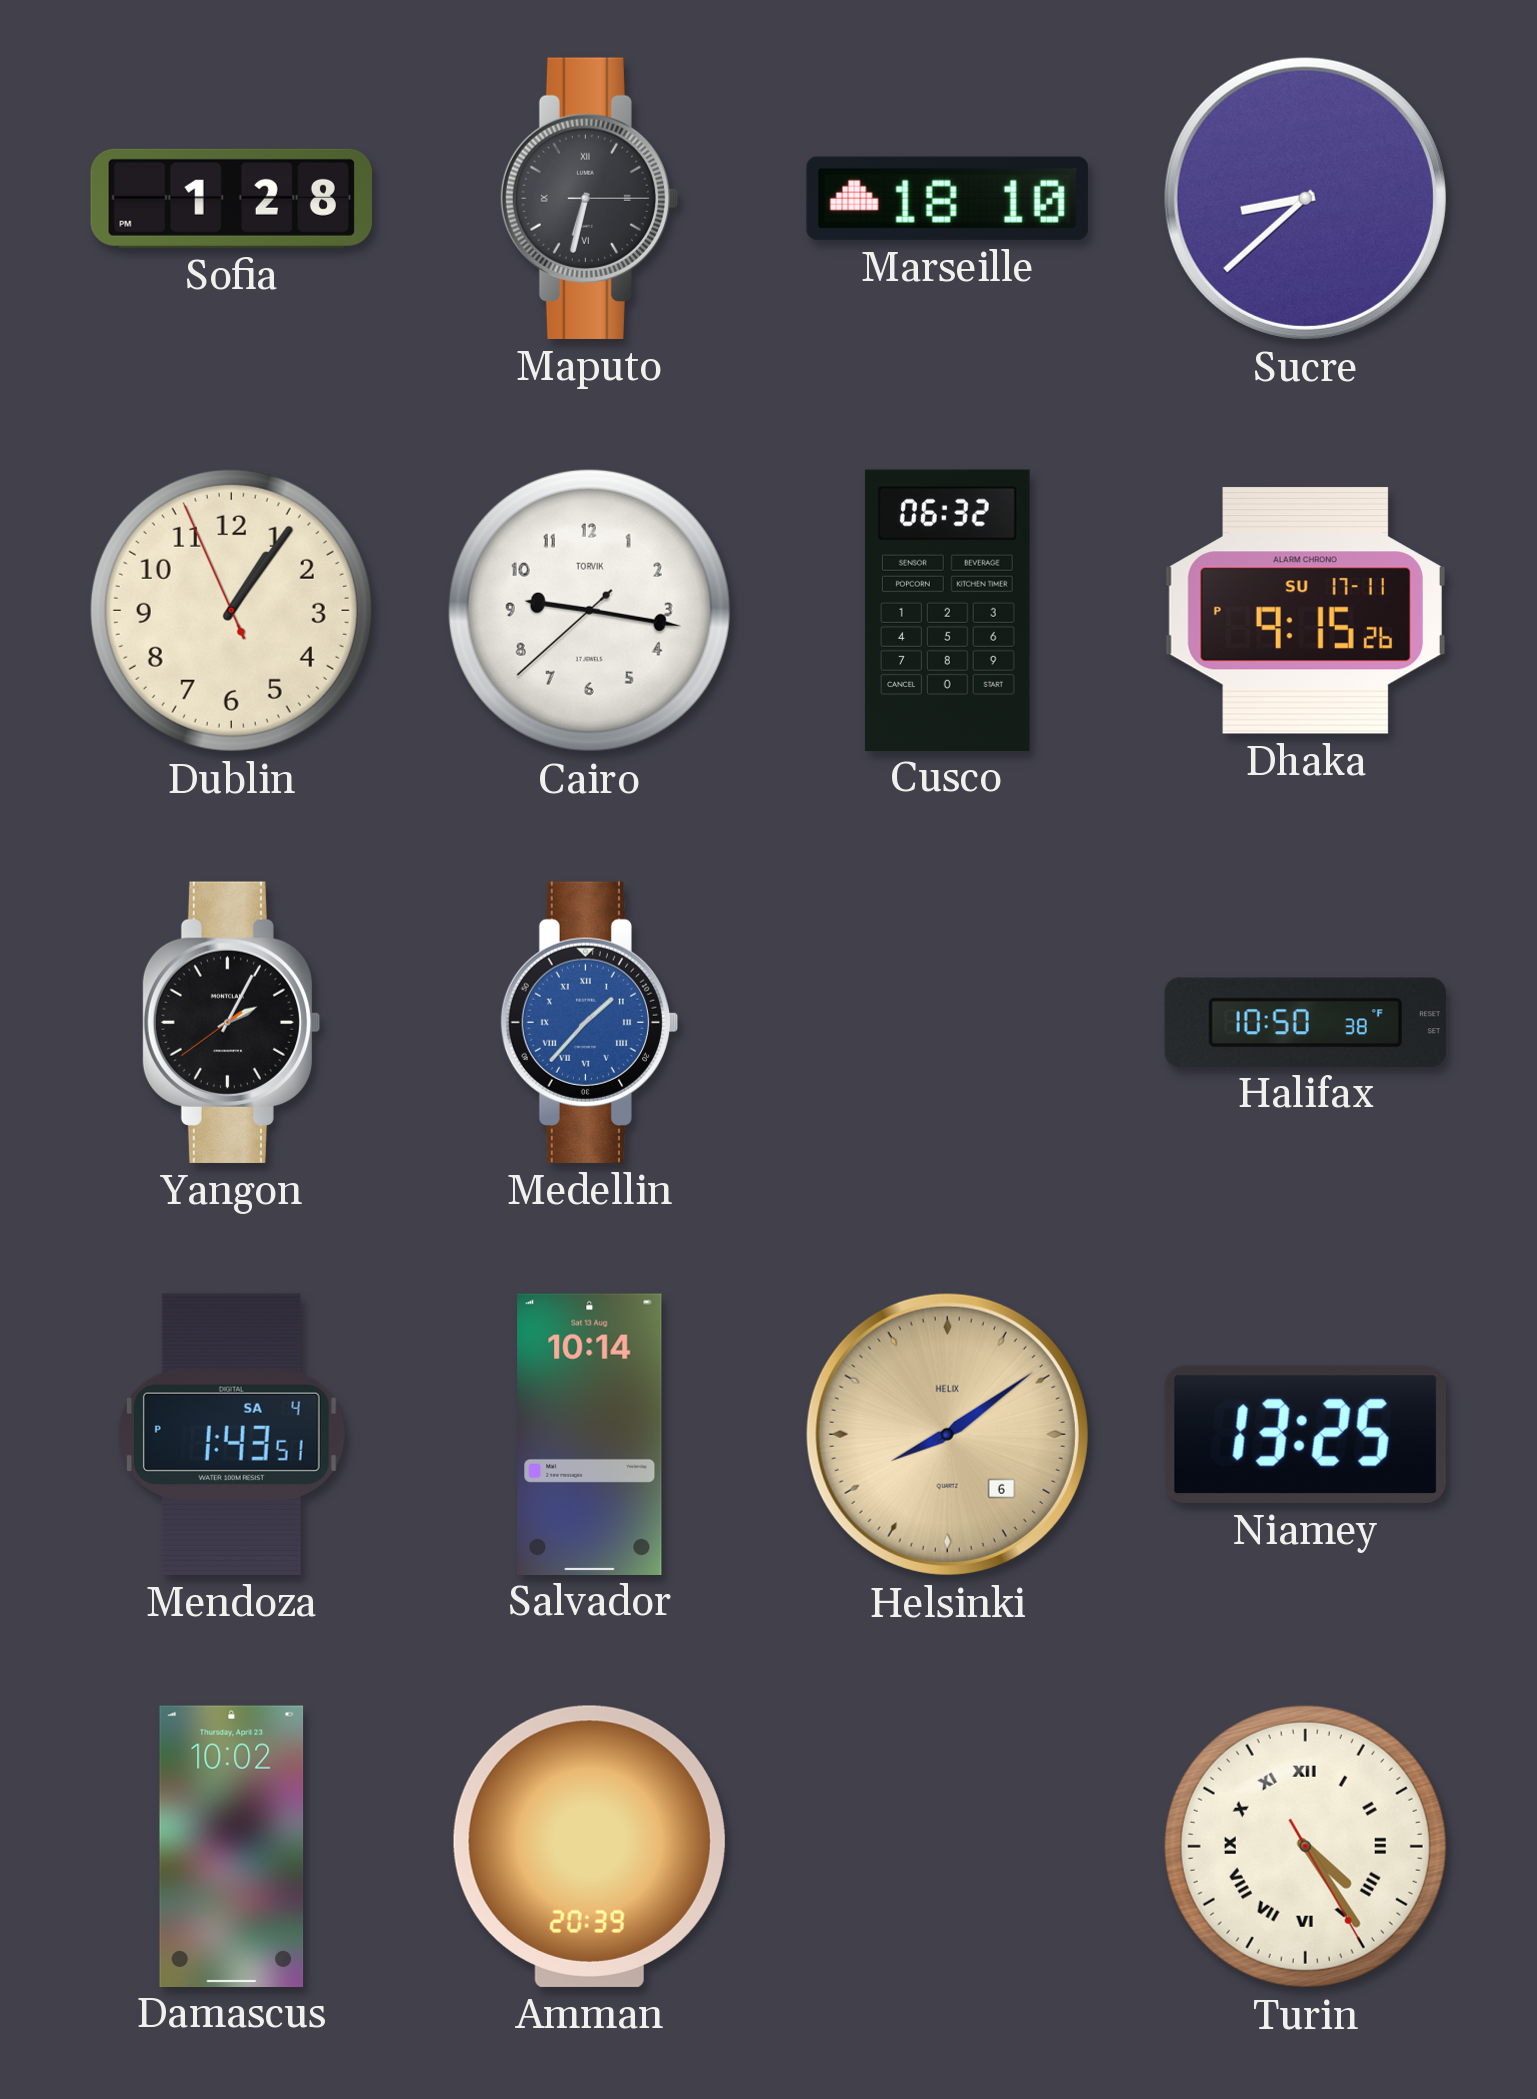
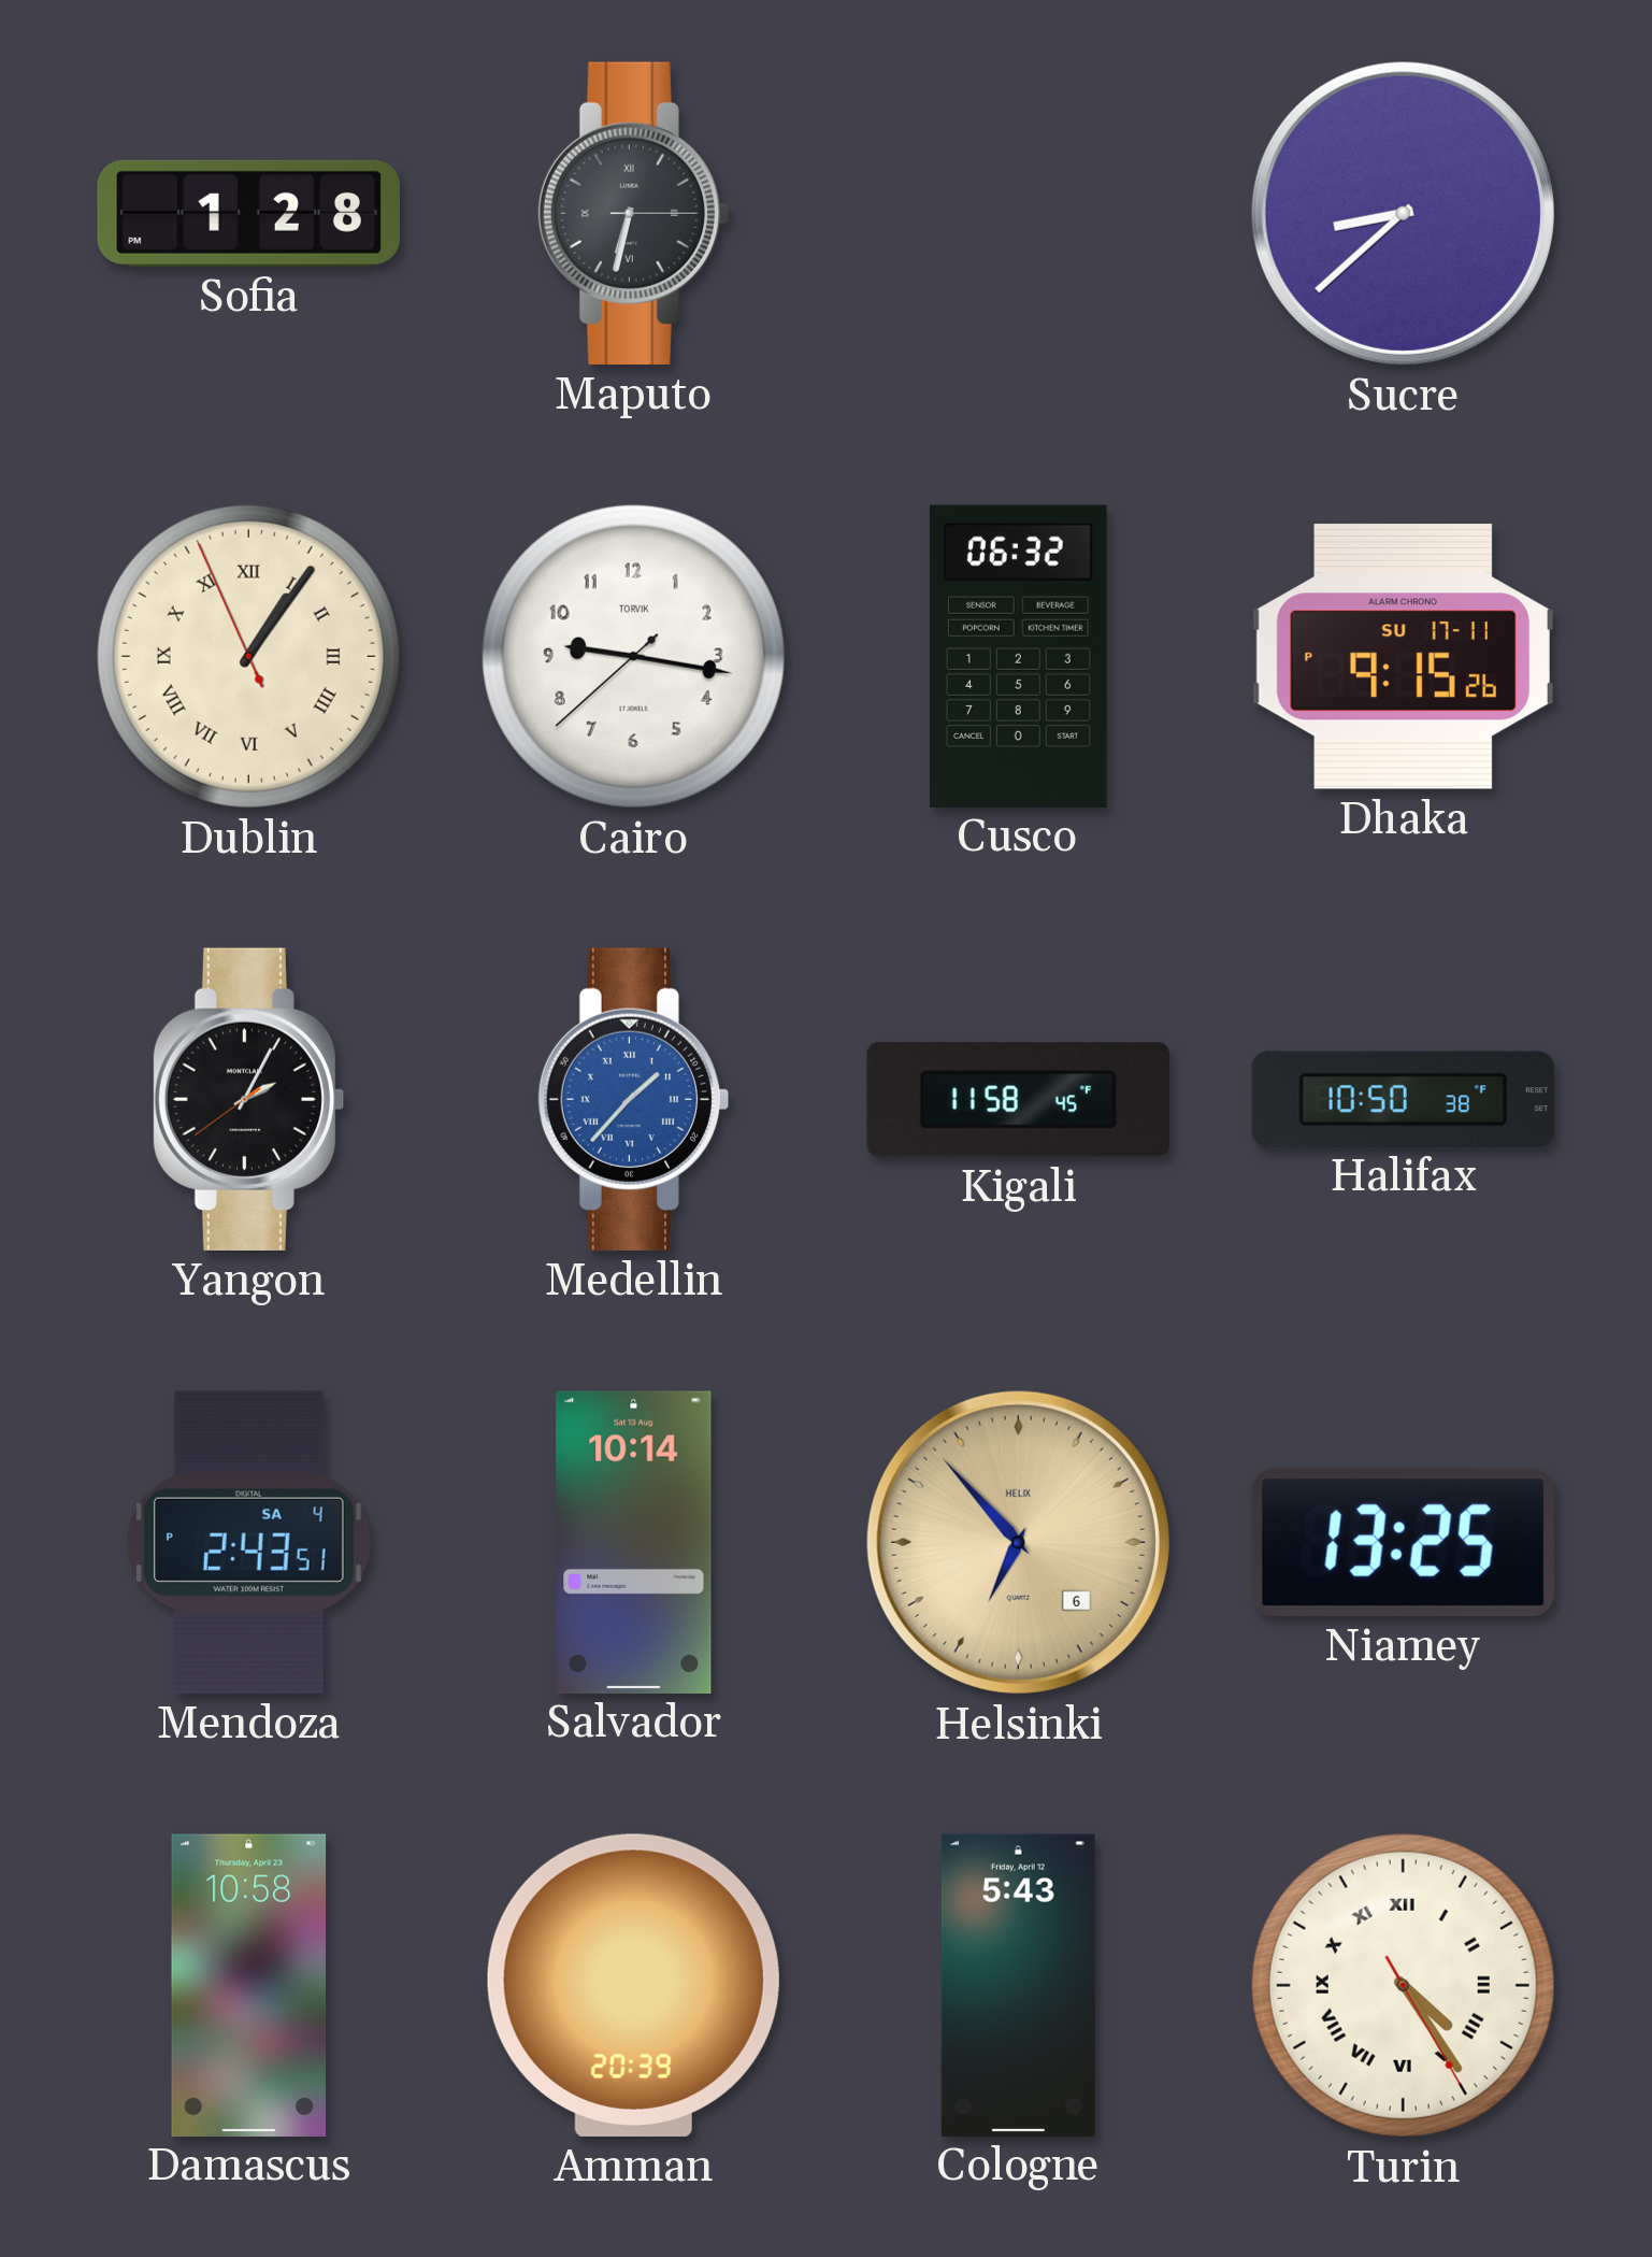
Marseille: 18:10 -> none (947, 198)
Dublin numerals: Arabic -> Roman (248, 656)
Kigali: none -> 11:58 (1018, 1100)
Mendoza: 1:43 -> 2:43 (248, 1542)
Helsinki: 8:09 -> 6:53 (1018, 1542)
Damascus: 10:02 -> 10:58 (249, 1985)
Cologne: none -> 5:43 (1018, 1985)
